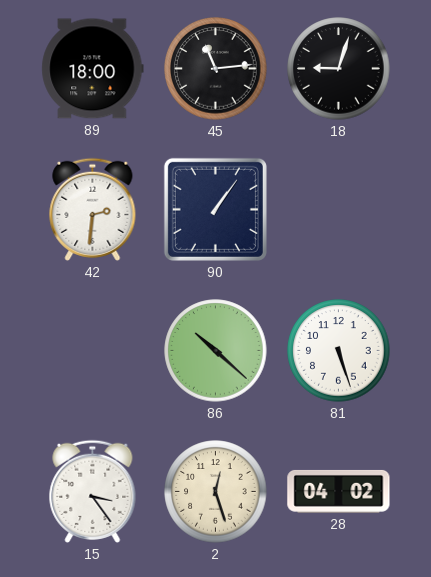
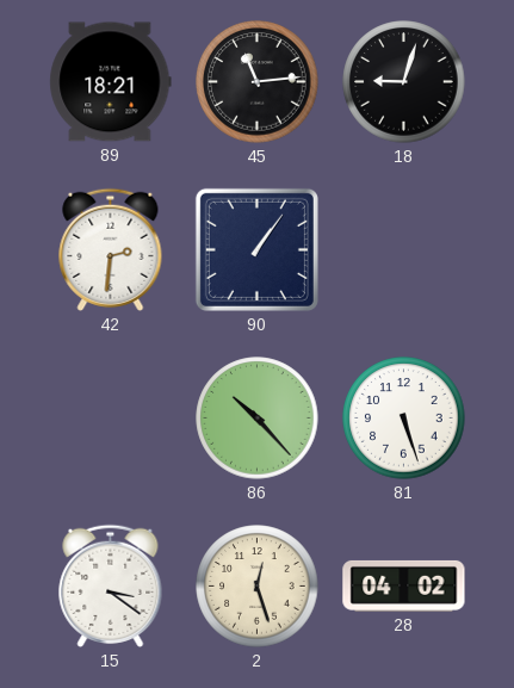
89: 18:00 -> 18:21 (111, 82)
86: 10:22 -> 10:23 (258, 419)
15: 3:24 -> 3:21 (111, 585)
